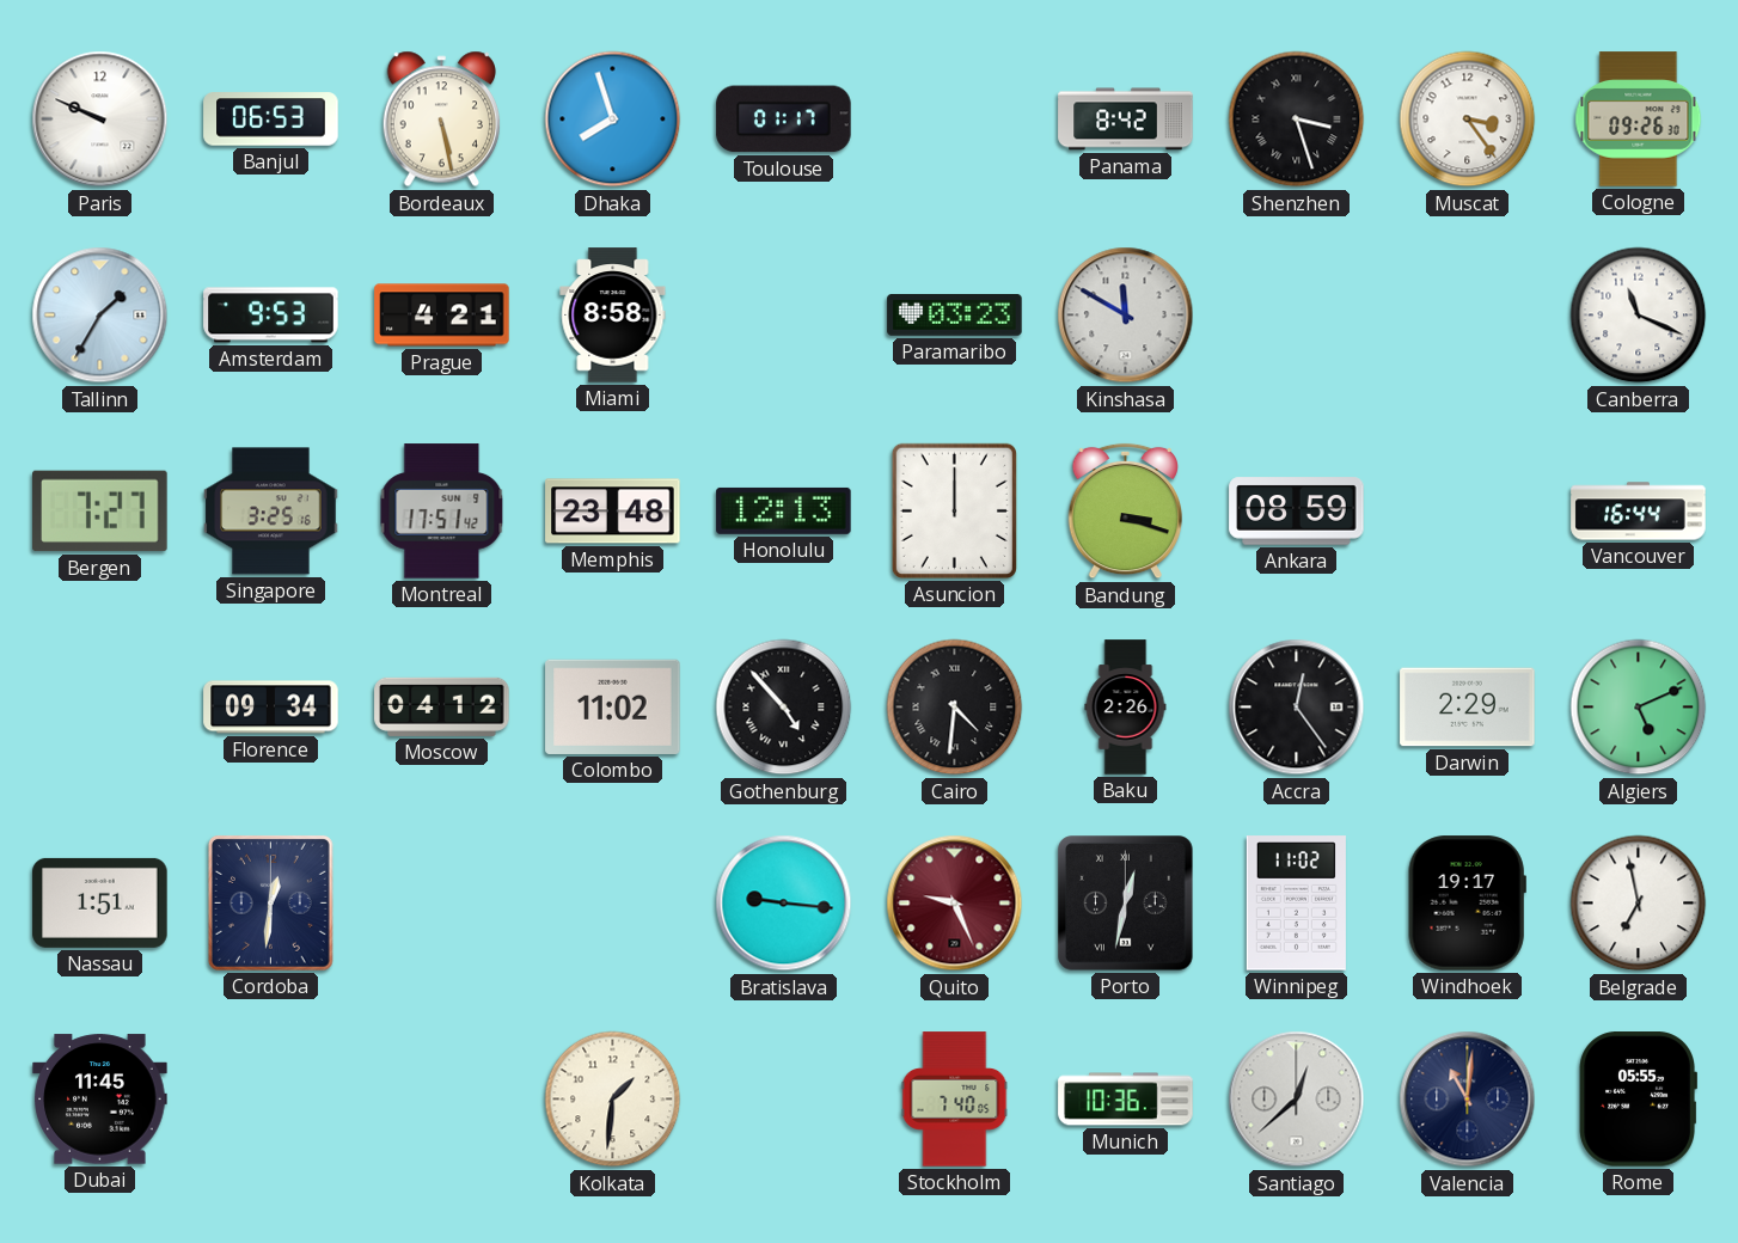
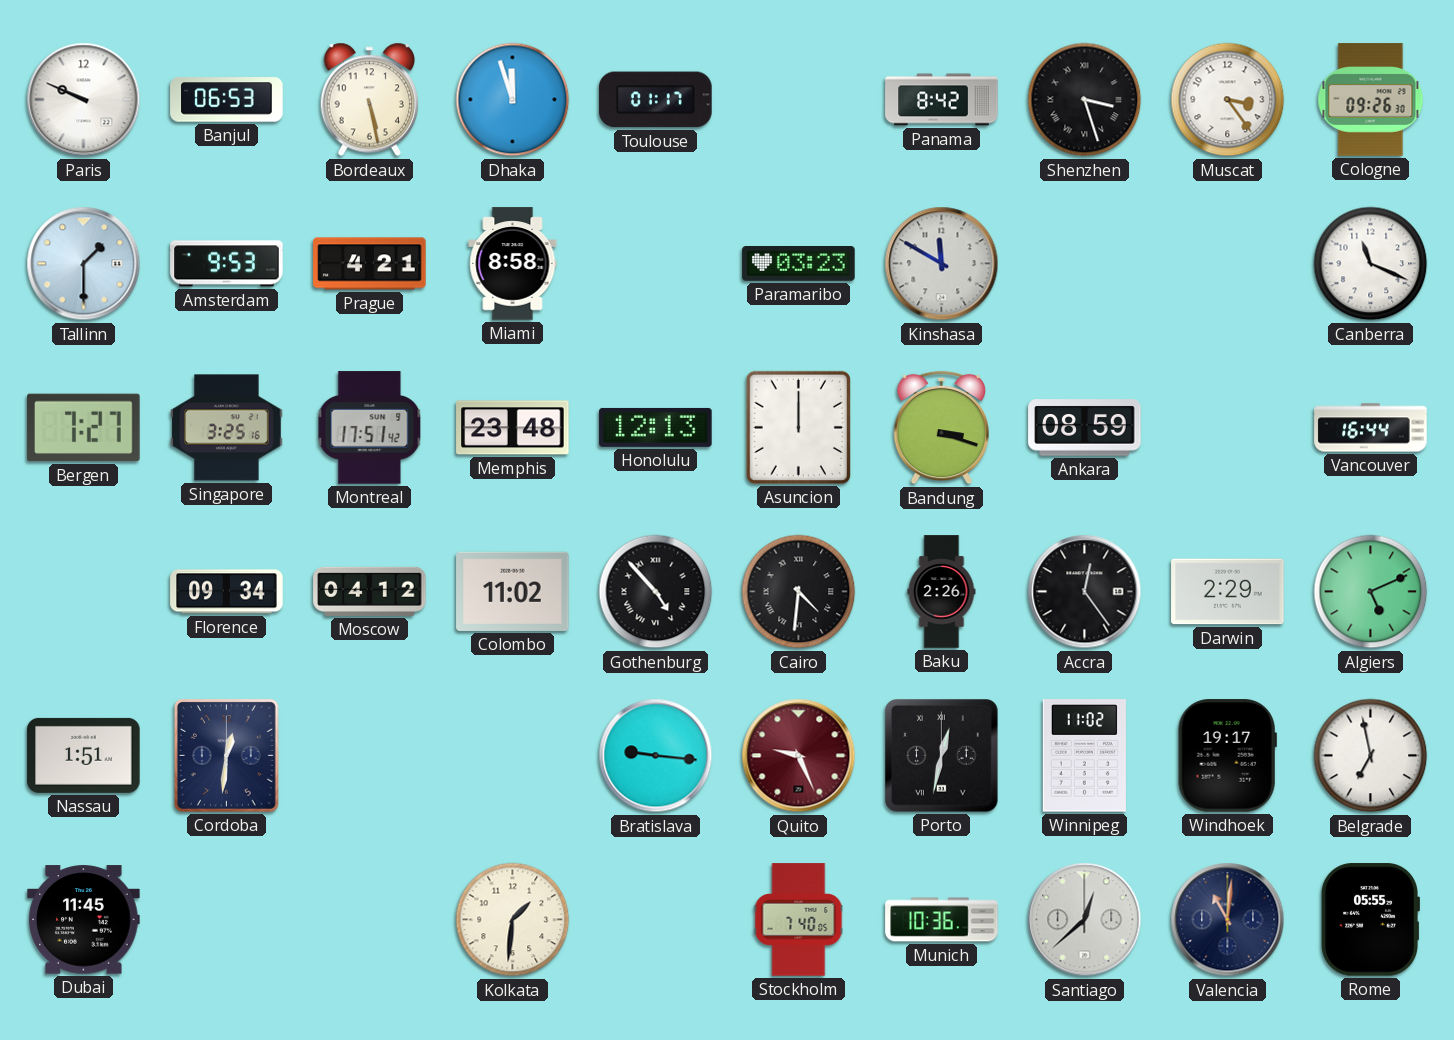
Dhaka: 7:57 -> 11:57 (513, 100)
Tallinn: 1:35 -> 1:30 (84, 264)
